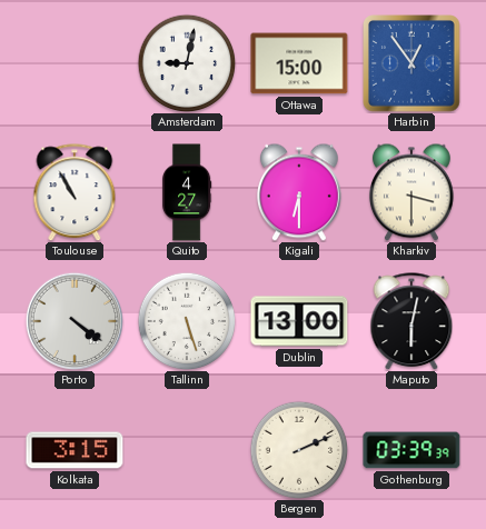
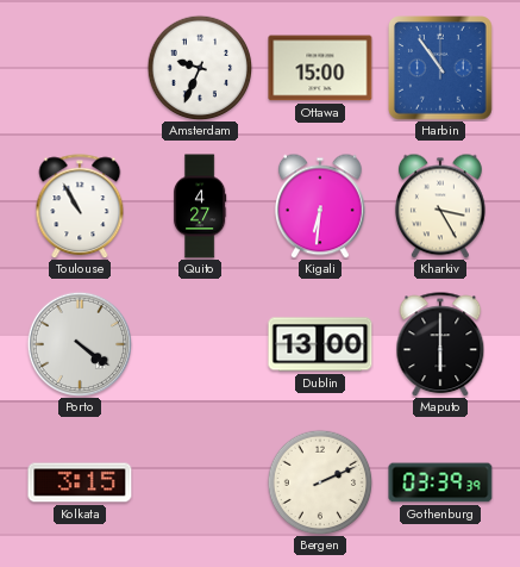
Amsterdam: 9:02 -> 9:34 (200, 68)
Harbin: 12:54 -> 10:54 (440, 68)
Kigali: 6:30 -> 6:31 (320, 206)
Kharkiv: 3:30 -> 3:25 (440, 206)
Tallinn: 5:27 -> none (187, 321)
Maputo: 6:02 -> 6:00 (440, 344)
